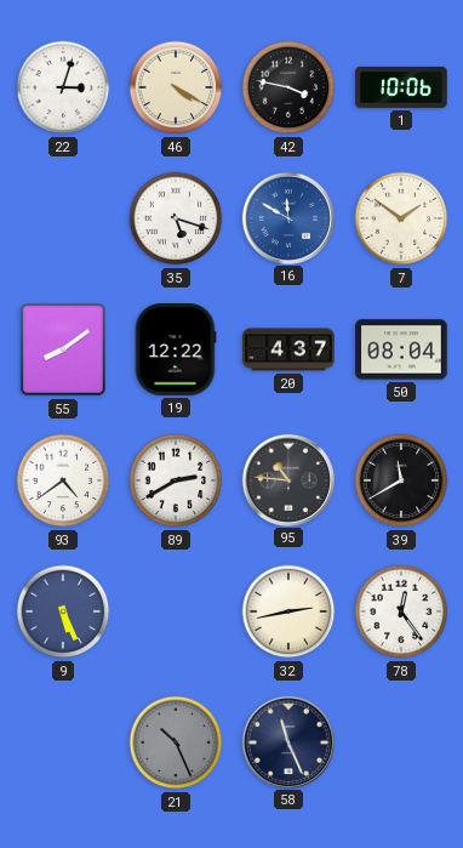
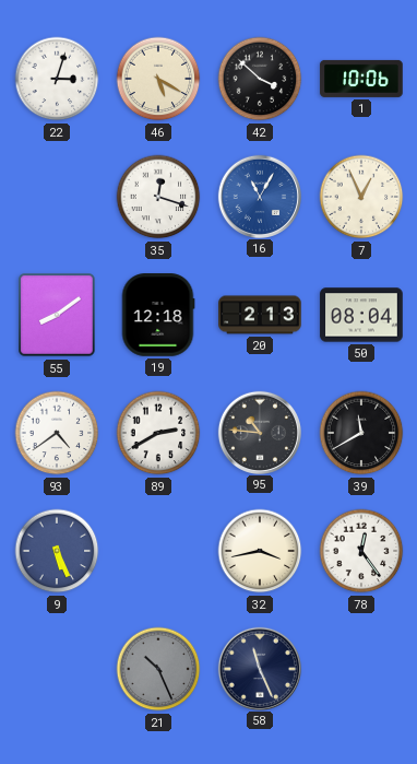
46: 4:20 -> 5:20 (158, 79)
42: 3:47 -> 3:52 (260, 79)
35: 5:18 -> 12:18 (158, 197)
16: 11:50 -> 11:05 (259, 196)
7: 1:51 -> 12:56 (361, 197)
19: 12:22 -> 12:18 (158, 315)
20: 4:37 -> 2:13 (260, 315)
32: 2:43 -> 3:43 (260, 551)
